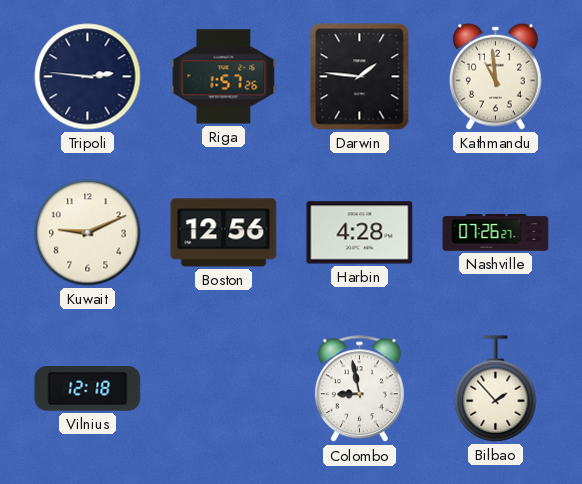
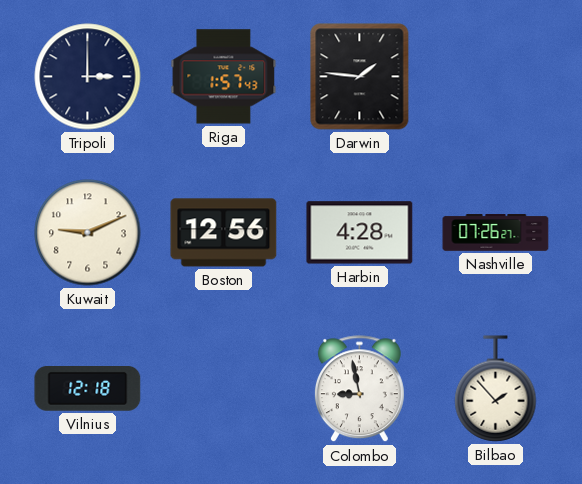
Tripoli: 2:46 -> 3:00 (88, 77)
Riga: 1:57:26 -> 1:57:43 (224, 77)
Kathmandu: 10:59 -> none (496, 76)
